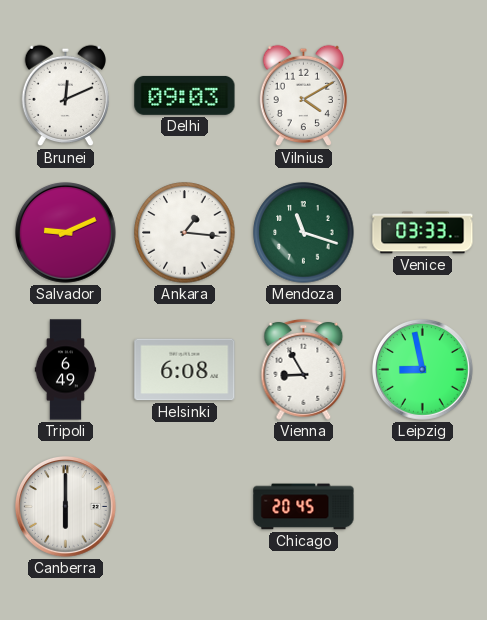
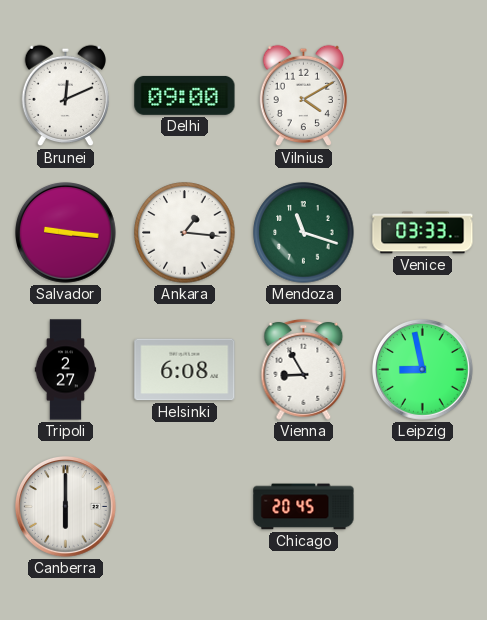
Delhi: 09:03 -> 09:00 (185, 95)
Salvador: 9:11 -> 9:16 (66, 233)
Tripoli: 6:49 -> 2:27 (66, 370)
